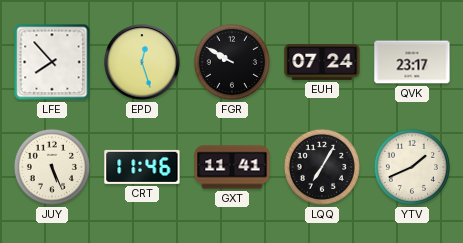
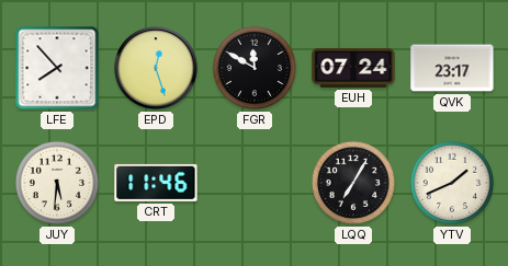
FGR: 9:50 -> 11:50 (255, 68)
JUY: 5:26 -> 5:31 (57, 183)
GXT: 11:41 -> none (232, 167)
